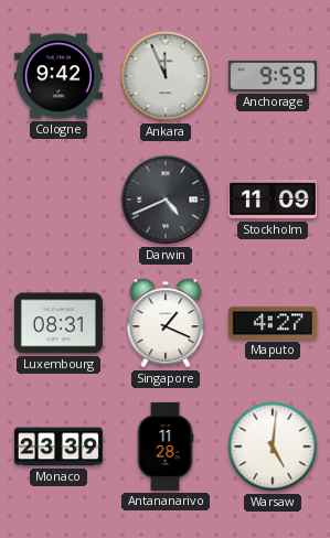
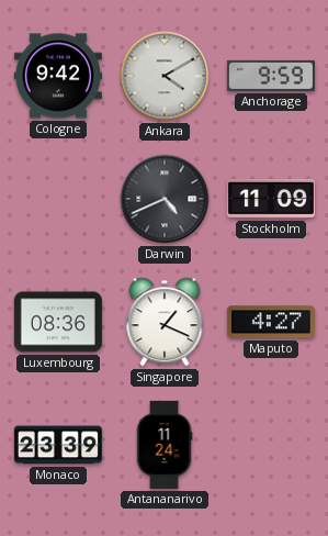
Ankara: 11:56 -> 4:10 (165, 76)
Luxembourg: 08:31 -> 08:36 (58, 322)
Antananarivo: 11:28 -> 11:24 (165, 445)
Warsaw: 5:01 -> none (273, 446)
